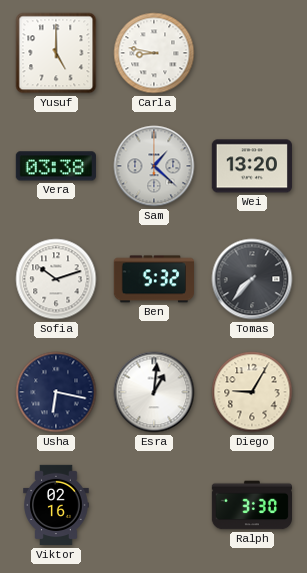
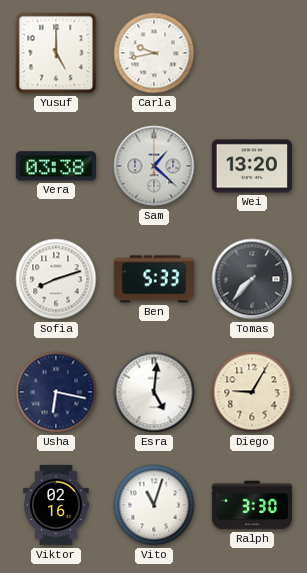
Carla: 8:47 -> 9:43 (154, 53)
Sofia: 10:12 -> 8:12 (56, 279)
Ben: 5:32 -> 5:33 (153, 279)
Esra: 1:01 -> 5:01 (154, 392)
Vito: none -> 11:03 (154, 505)
